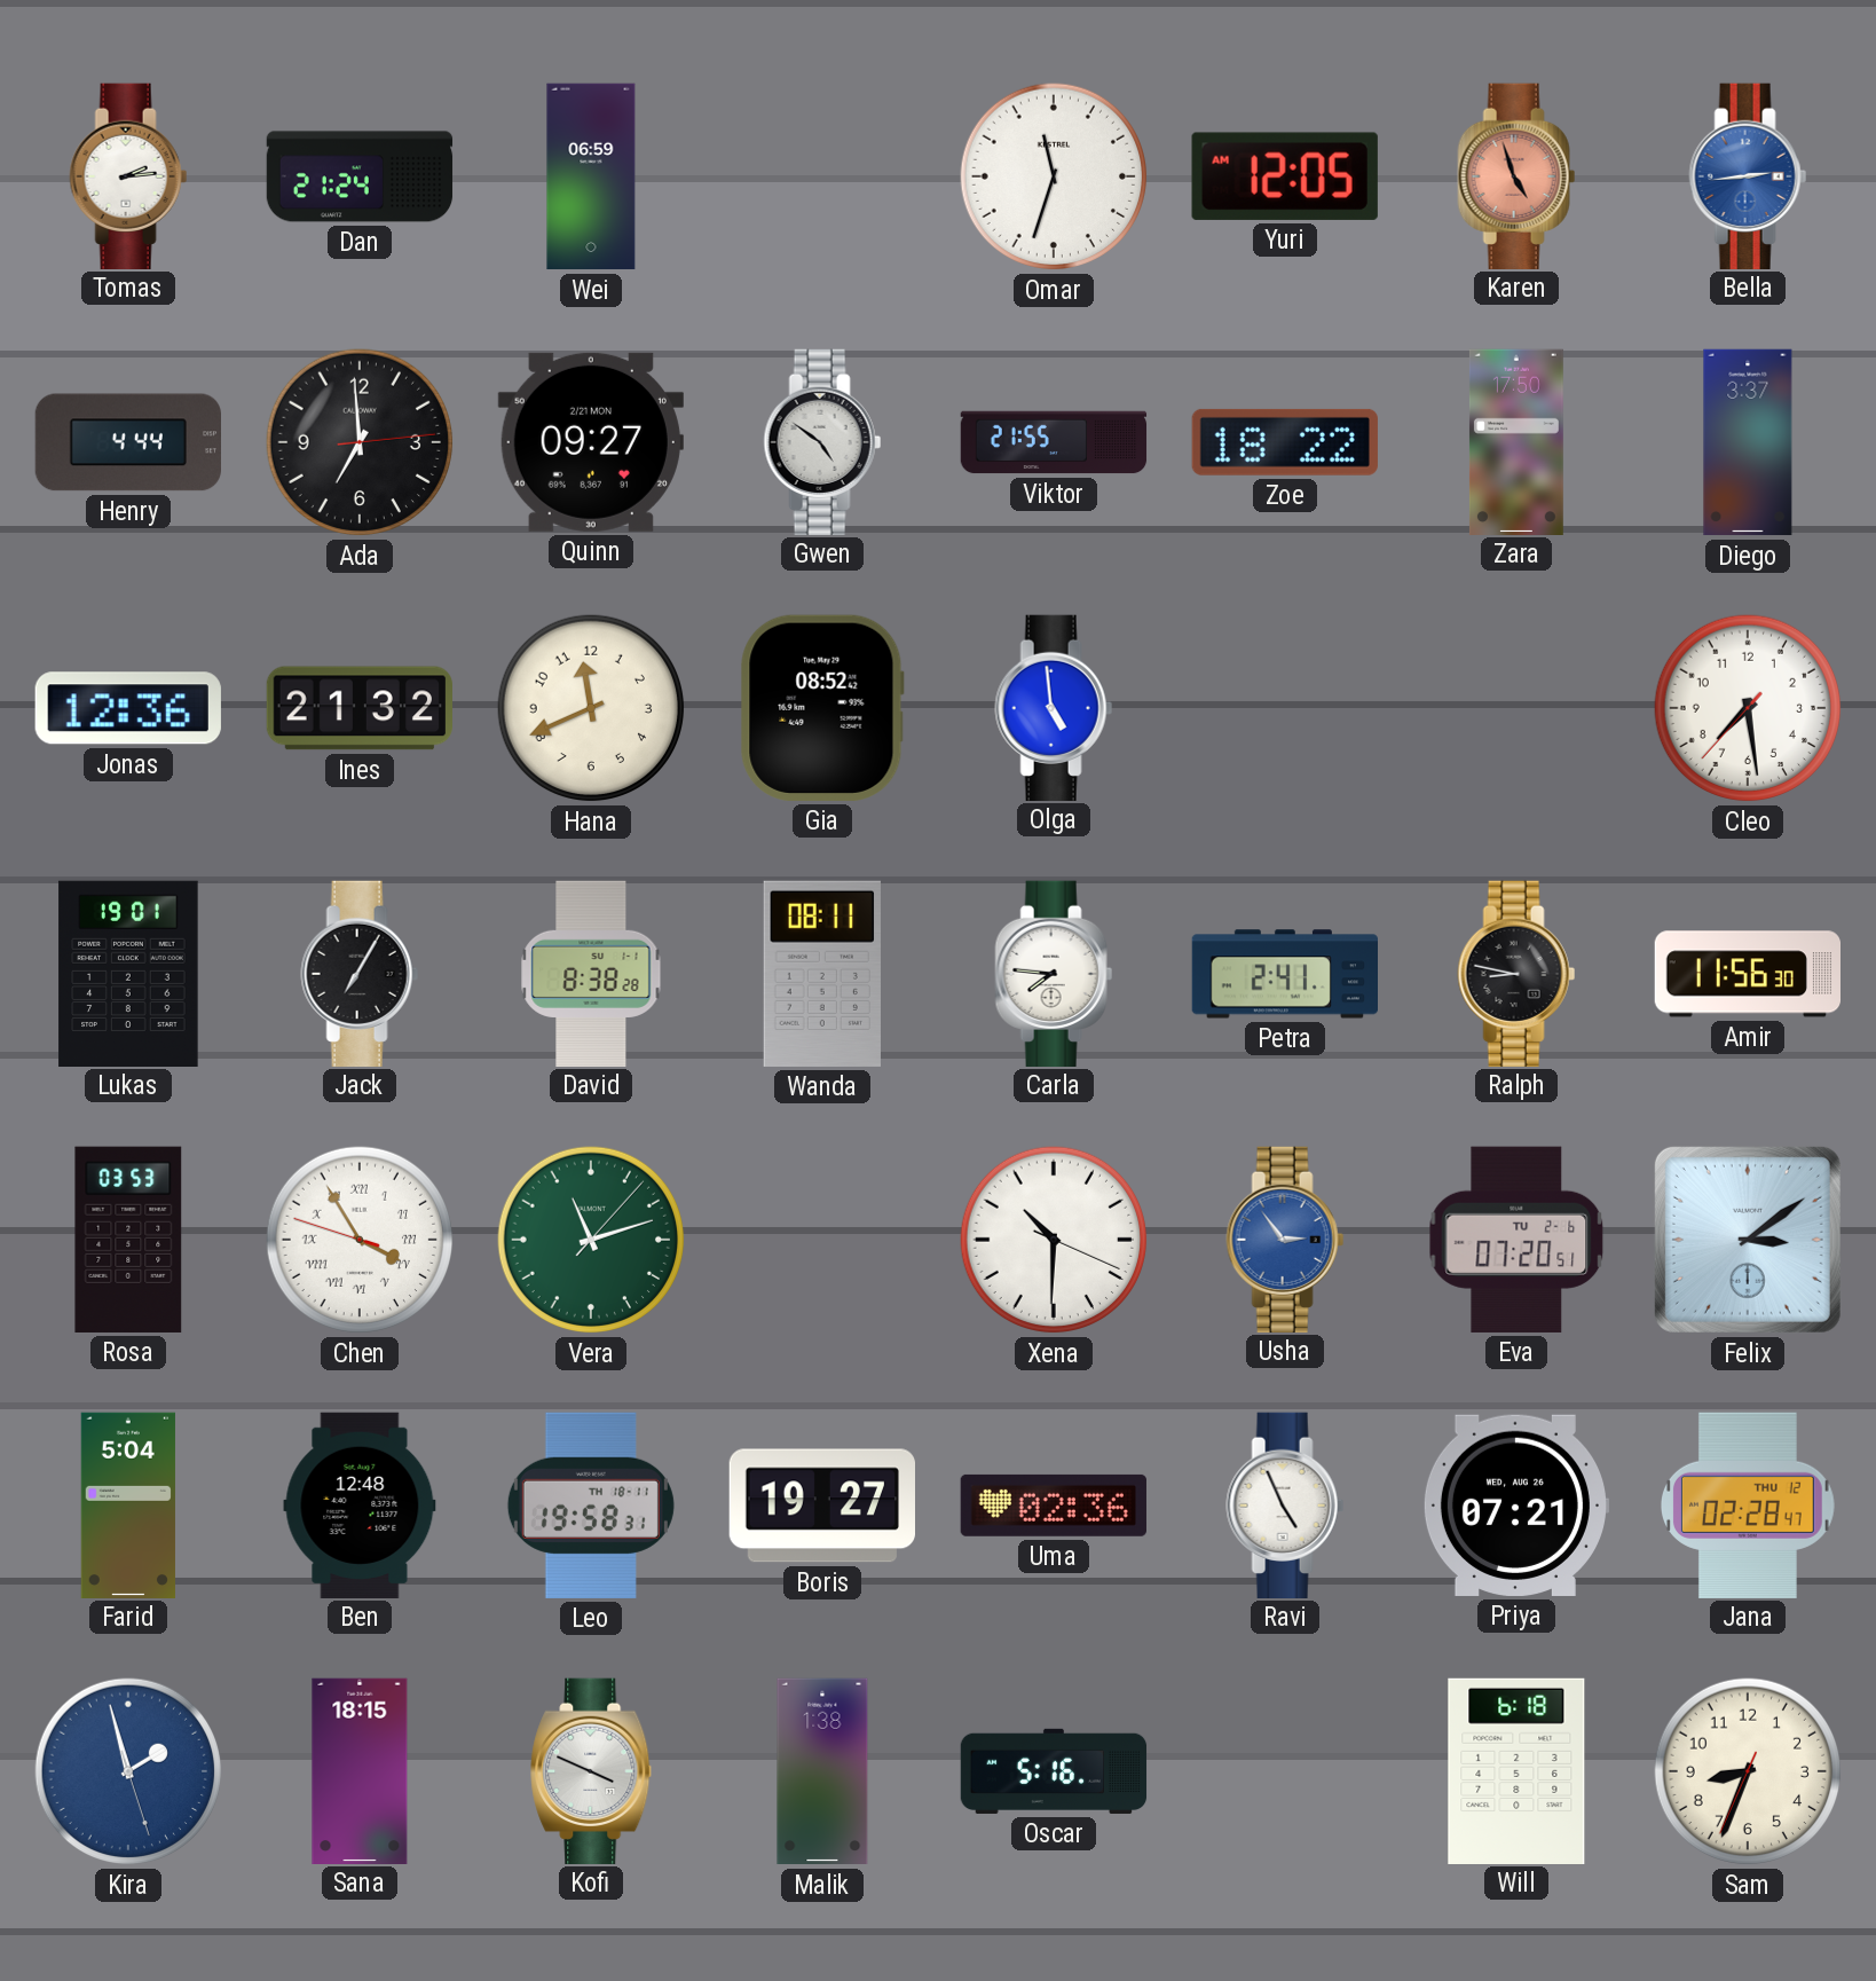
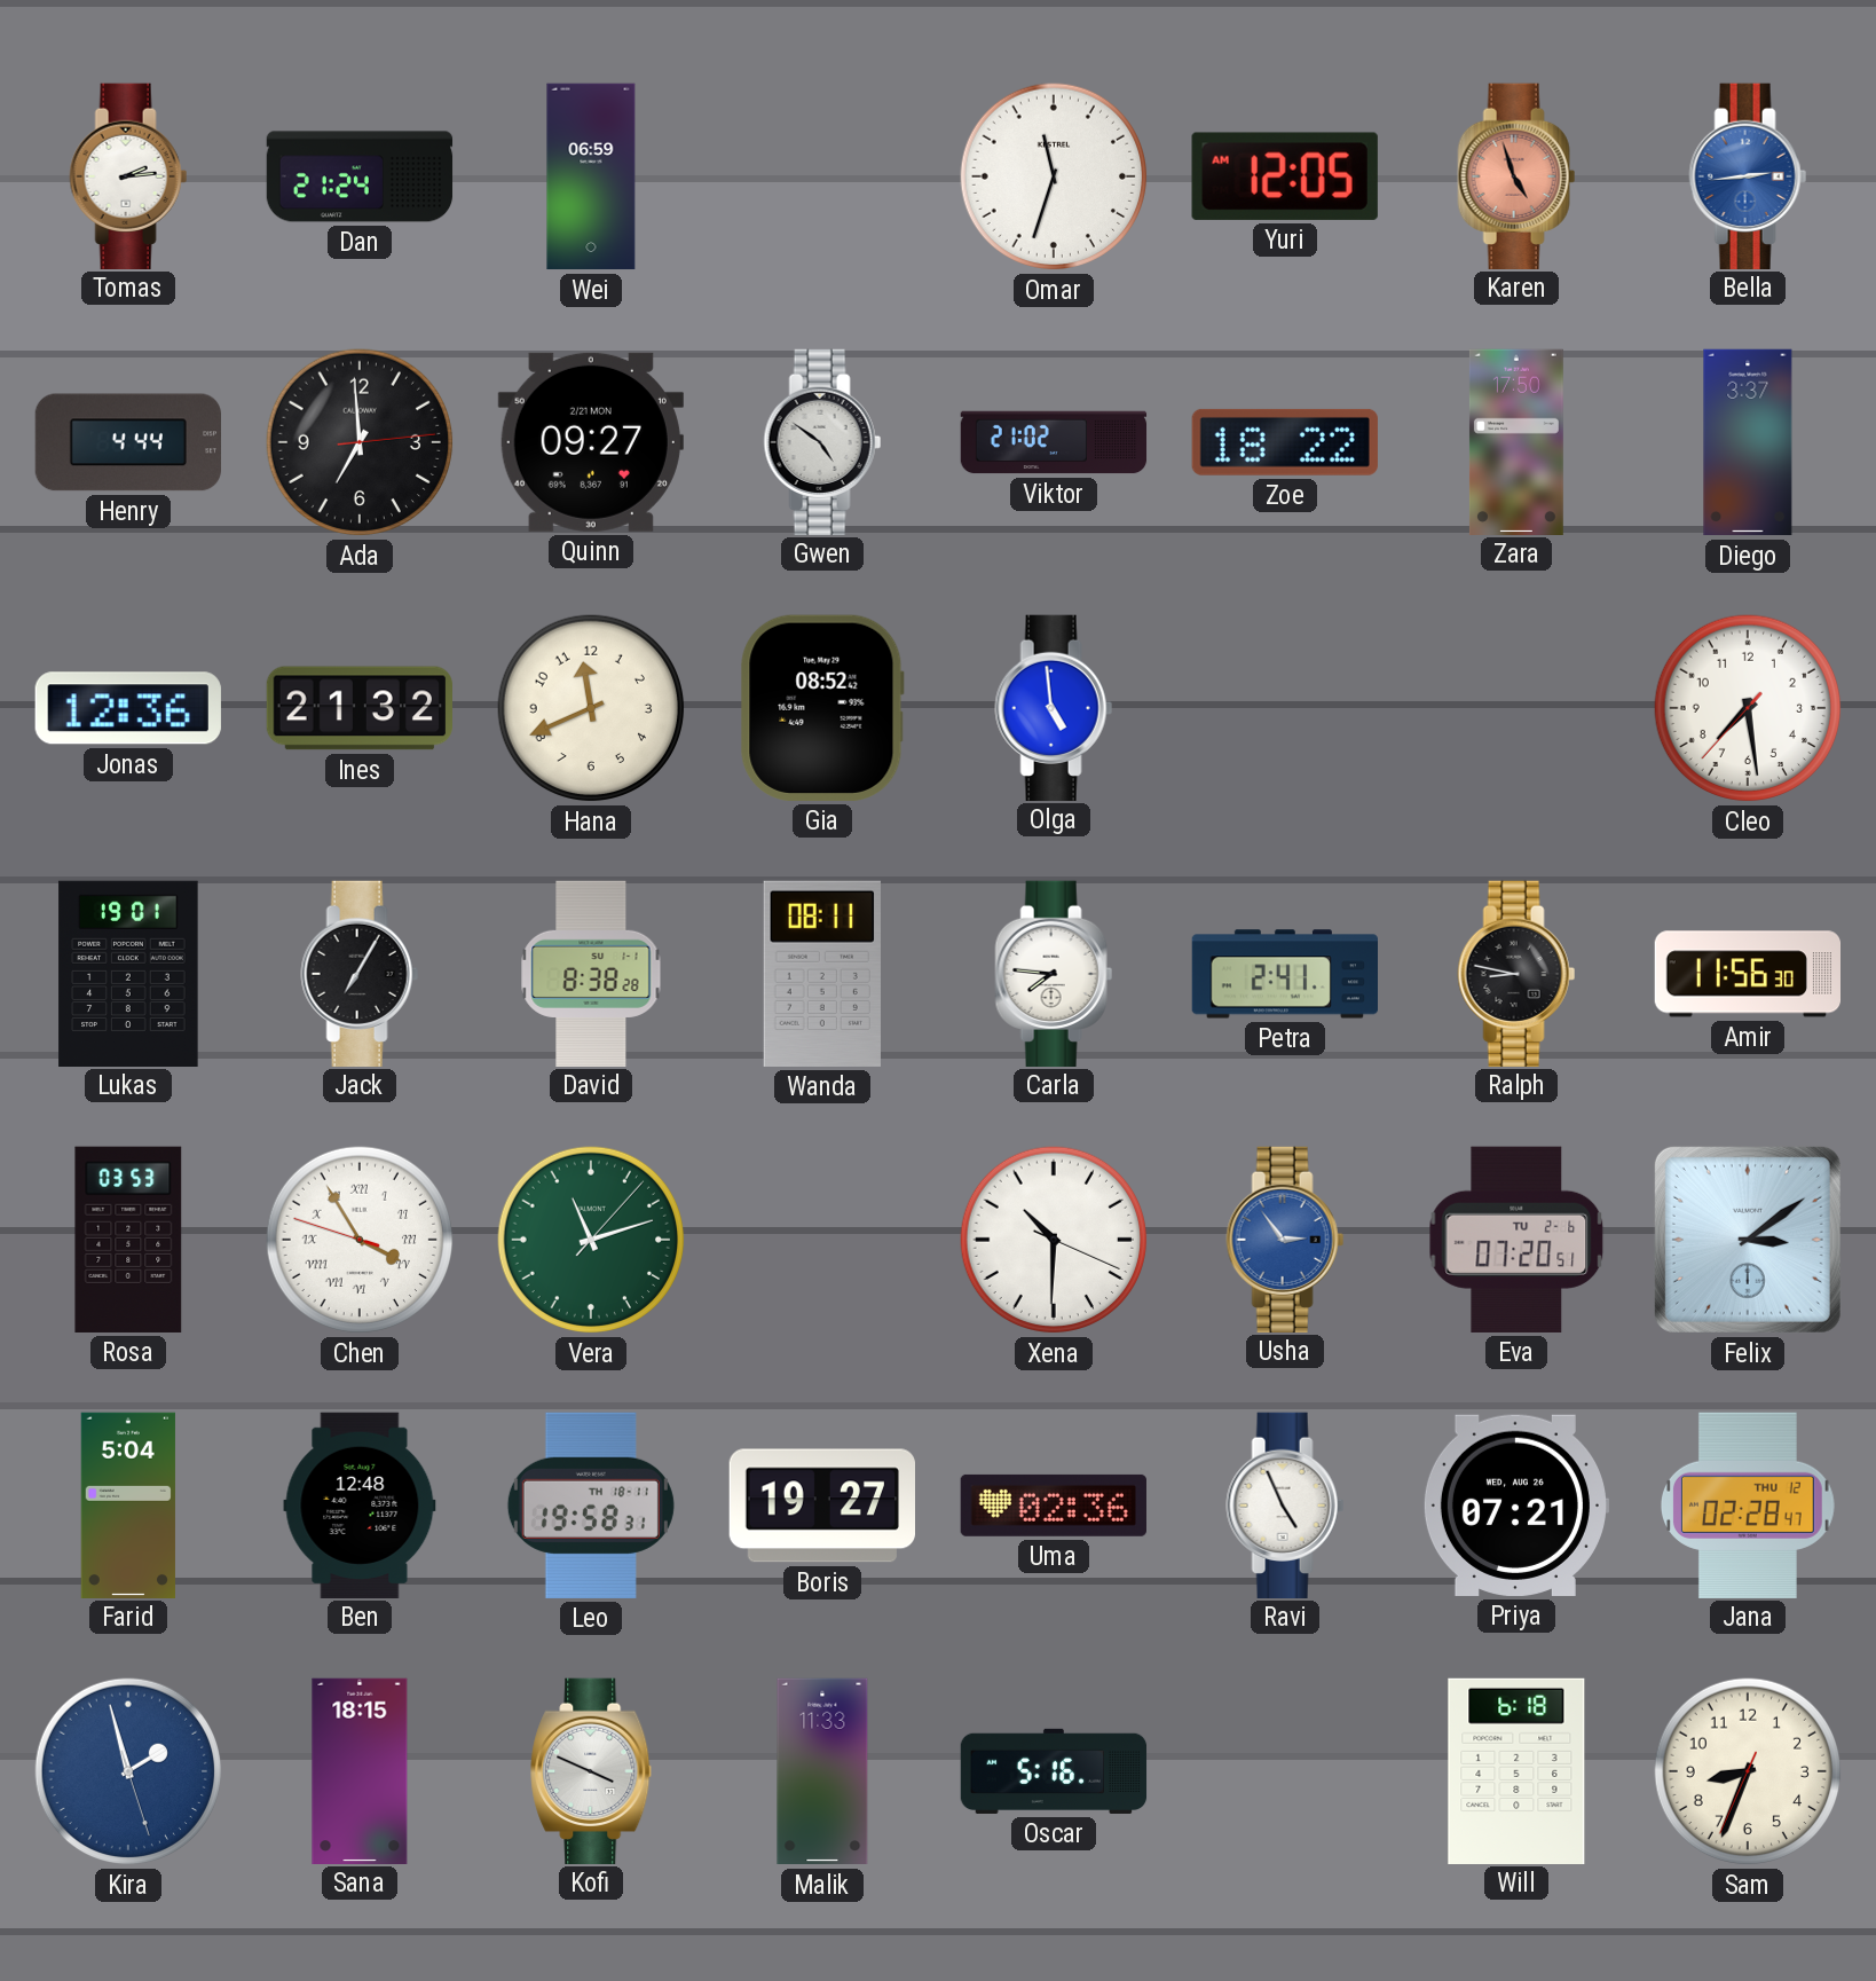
Viktor: 21:55 -> 21:02 (1054, 442)
Malik: 1:38 -> 11:33 (822, 1771)
